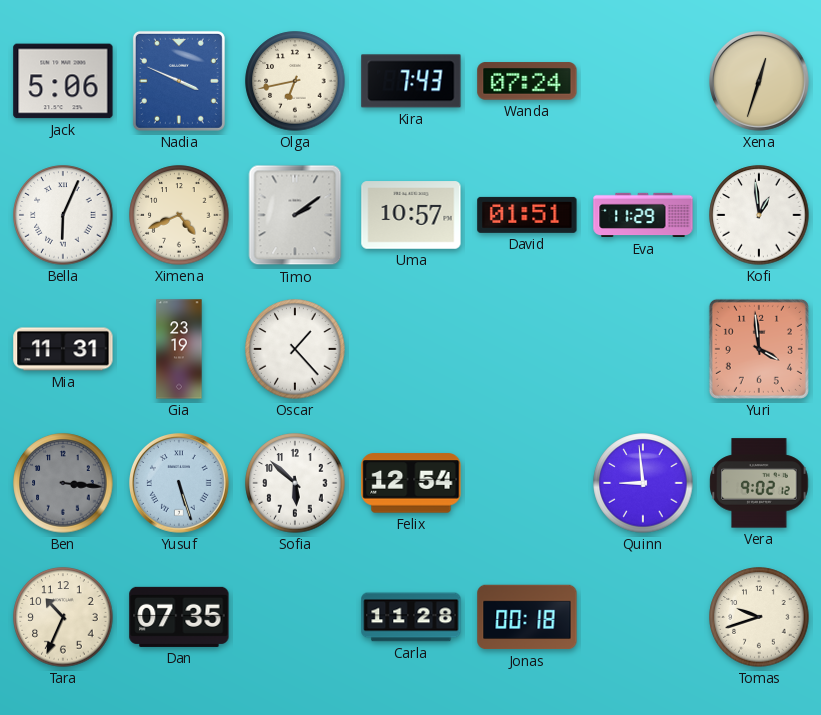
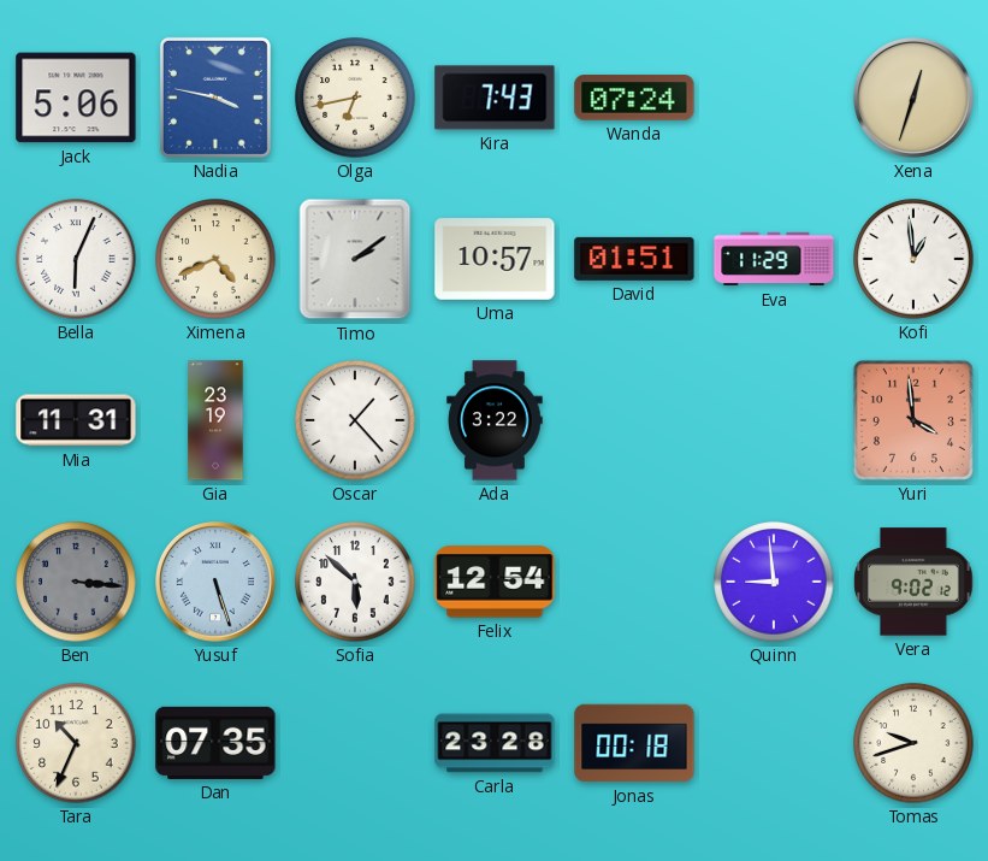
Nadia: 3:49 -> 3:47 (215, 98)
Ada: none -> 3:22 (495, 420)
Carla: 11:28 -> 23:28 (495, 743)
